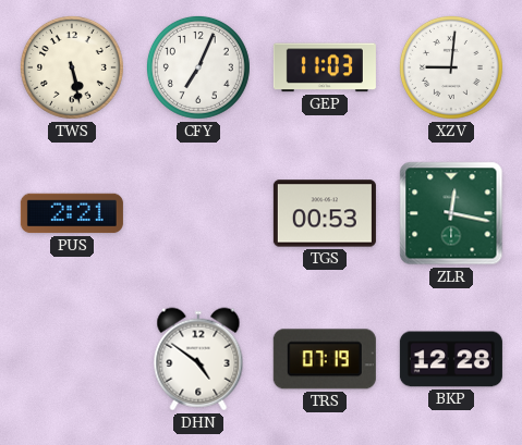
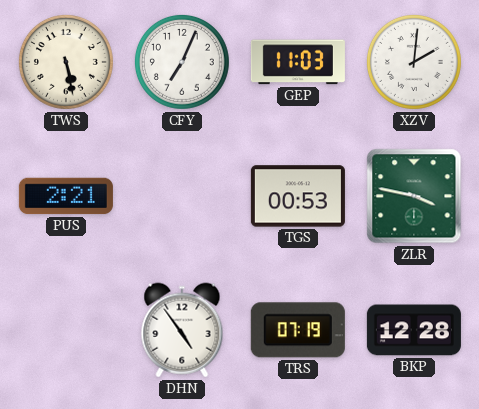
XZV: 9:01 -> 2:01 (414, 62)
ZLR: 12:17 -> 3:47 (414, 196)
DHN: 4:51 -> 4:54 (182, 330)
